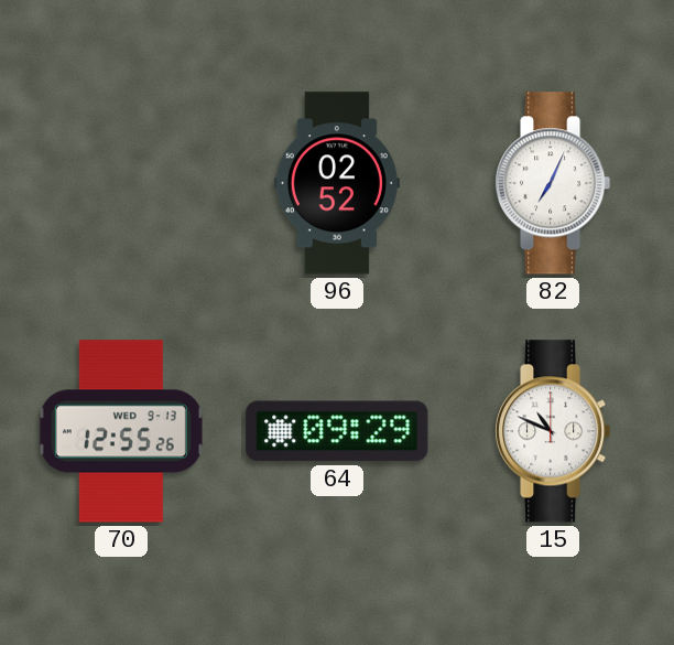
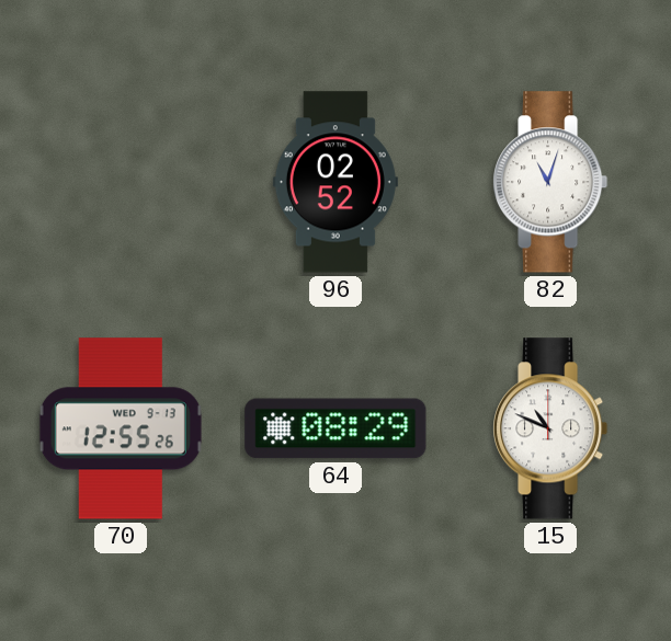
82: 7:04 -> 11:03 (551, 182)
64: 09:29 -> 08:29 (336, 428)
